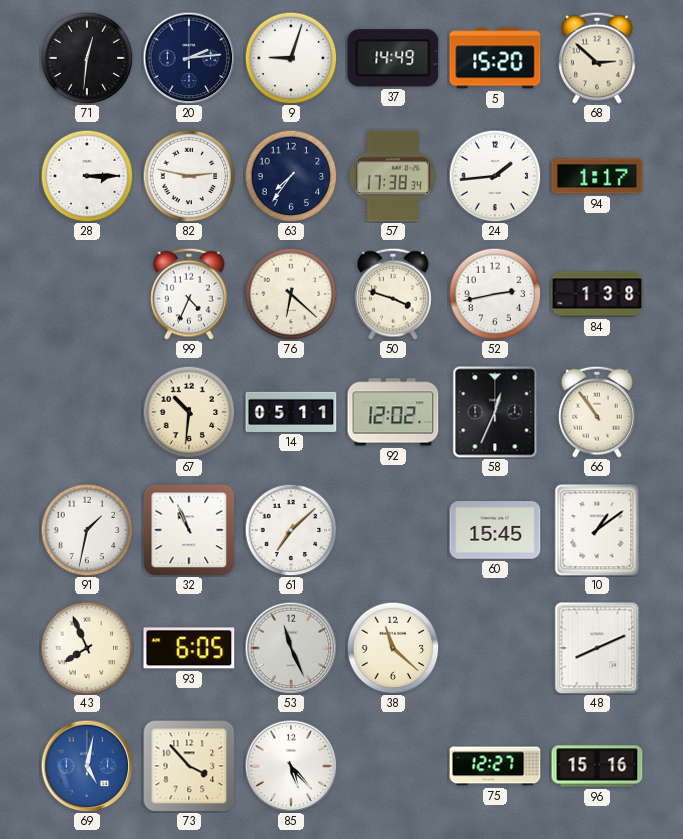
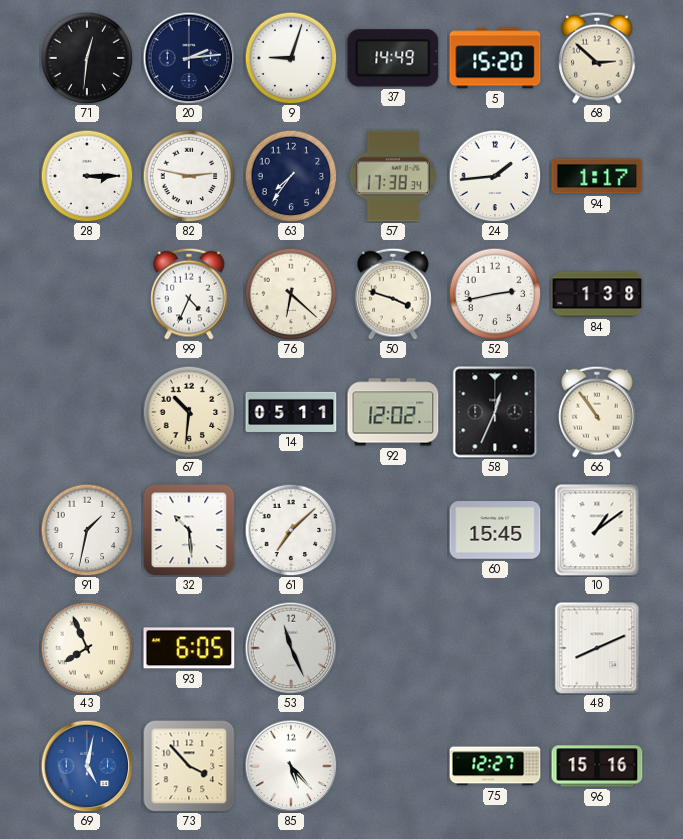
32: 10:56 -> 10:29 (189, 530)
38: 11:22 -> none (393, 648)
